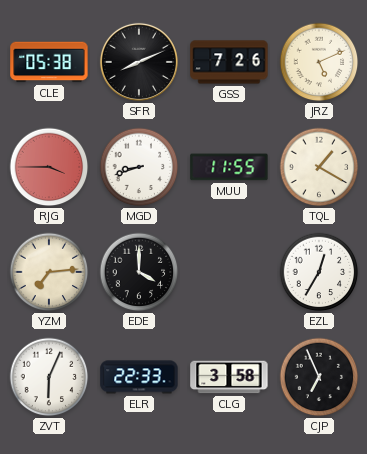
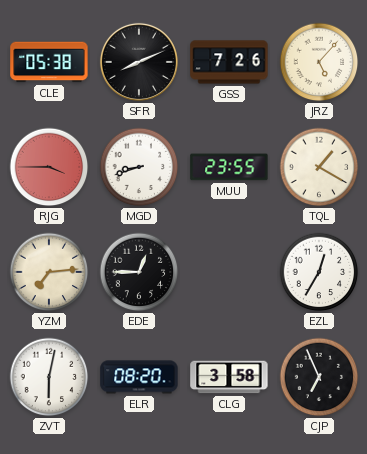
JRZ: 5:11 -> 5:07 (319, 62)
MUU: 11:55 -> 23:55 (229, 167)
EDE: 4:00 -> 12:45 (139, 272)
ZVT: 6:04 -> 6:02 (49, 377)
ELR: 22:33 -> 08:20 (139, 377)
